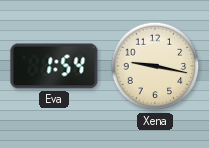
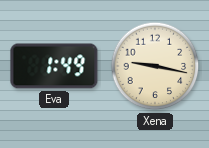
Eva: 1:54 -> 1:49 (54, 66)
